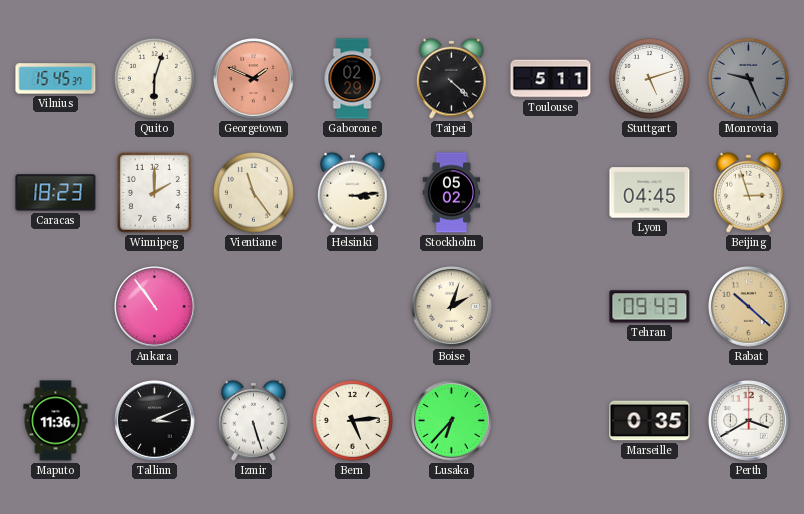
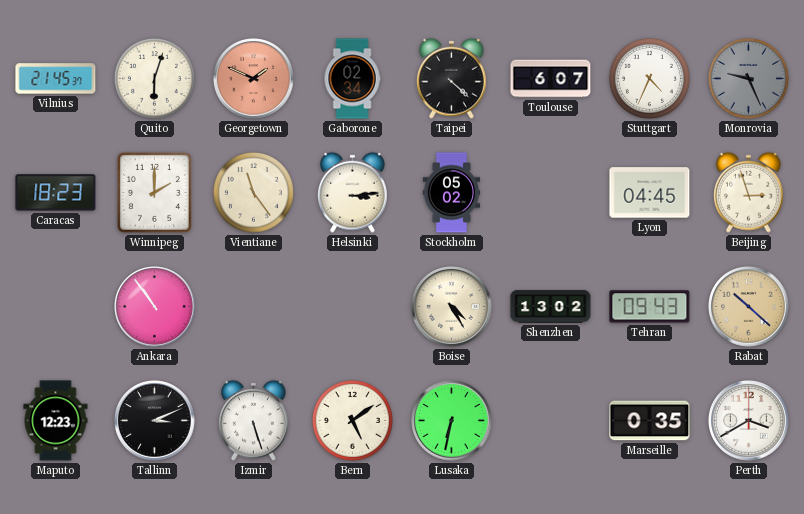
Vilnius: 15:45 -> 21:45 (56, 79)
Gaborone: 02:29 -> 02:34 (352, 79)
Toulouse: 5:11 -> 6:07 (551, 79)
Stuttgart: 5:12 -> 4:34 (649, 78)
Boise: 2:03 -> 4:25 (452, 307)
Shenzhen: none -> 13:02 (551, 307)
Maputo: 11:36 -> 12:23 (56, 421)
Bern: 5:14 -> 5:09 (352, 420)
Lusaka: 6:37 -> 6:32 (452, 421)
